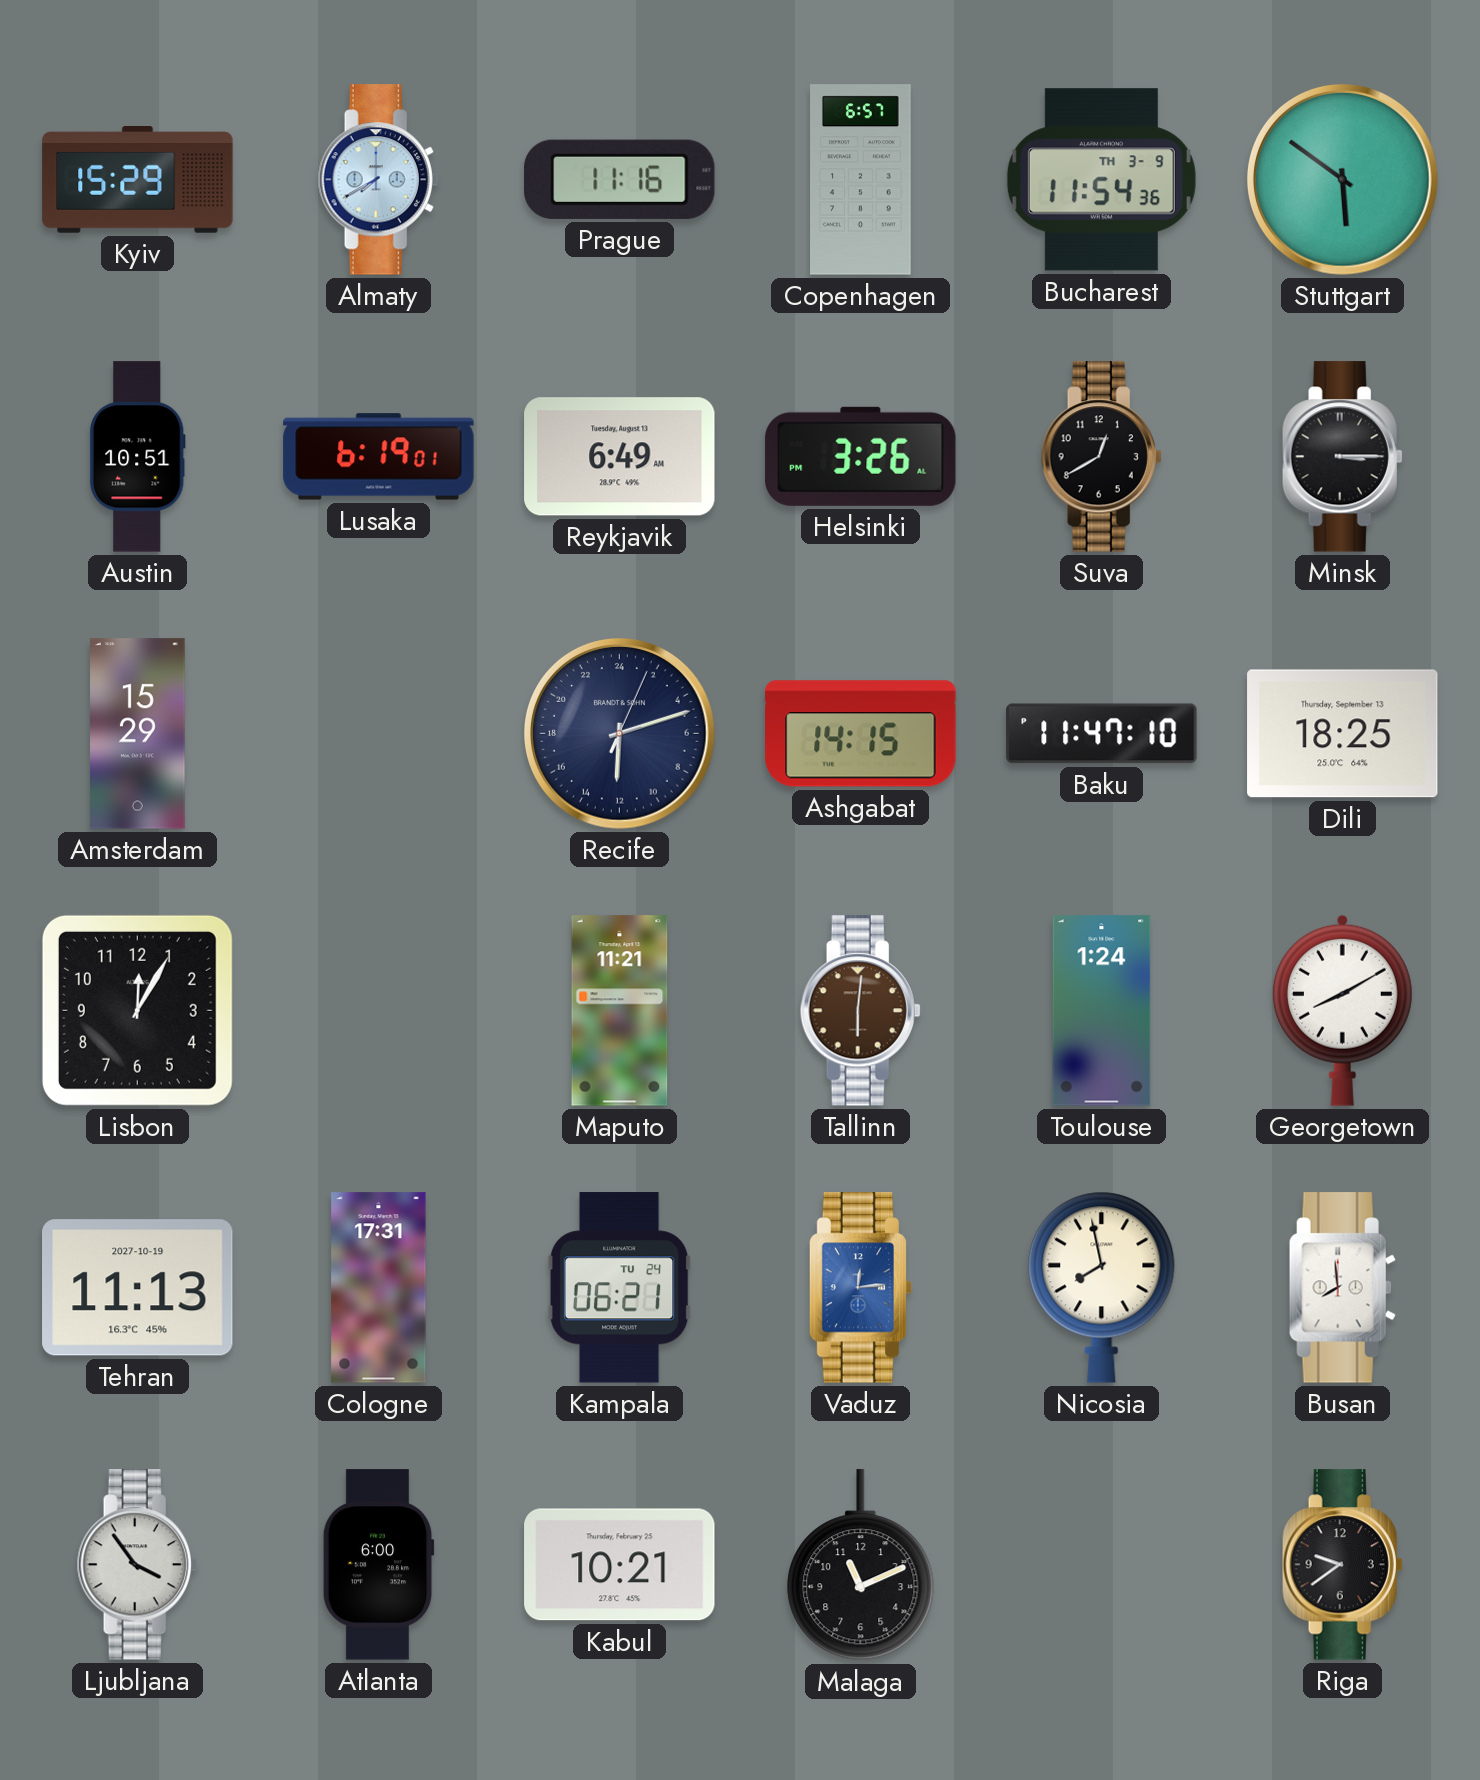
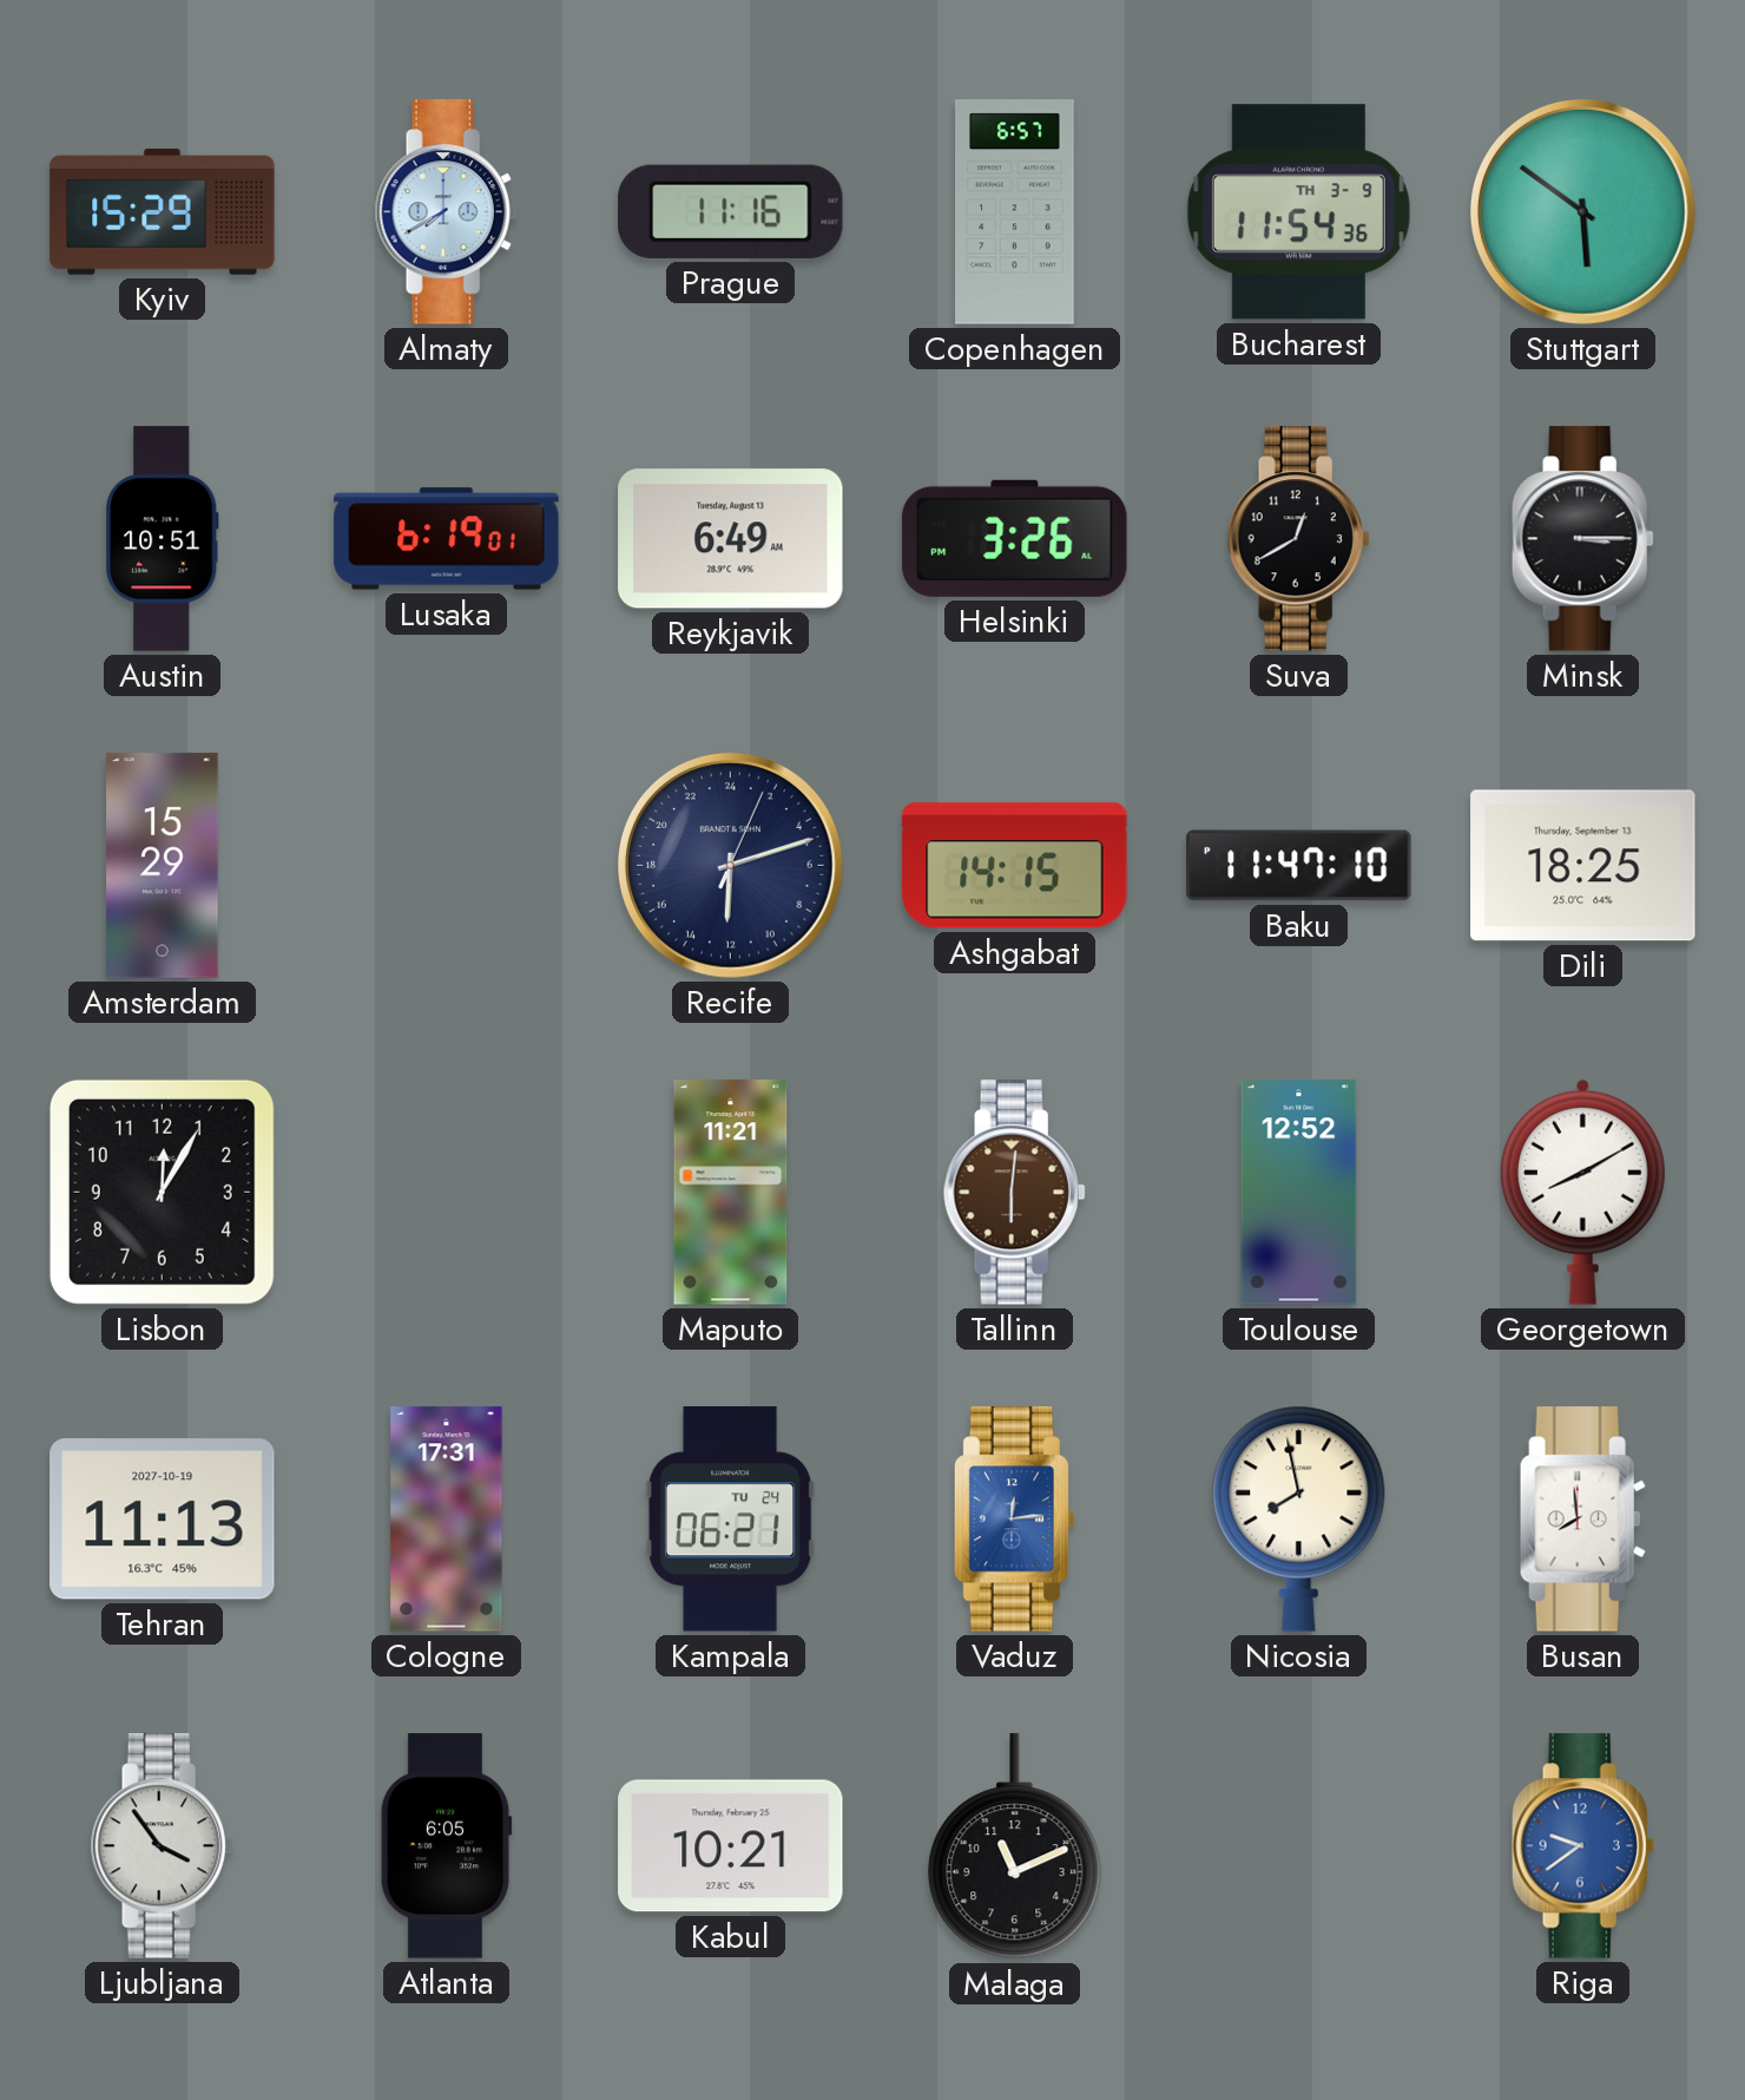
Toulouse: 1:24 -> 12:52 (1299, 1193)
Atlanta: 6:00 -> 6:05 (446, 1846)
Riga dial: black -> blue (1582, 1846)
